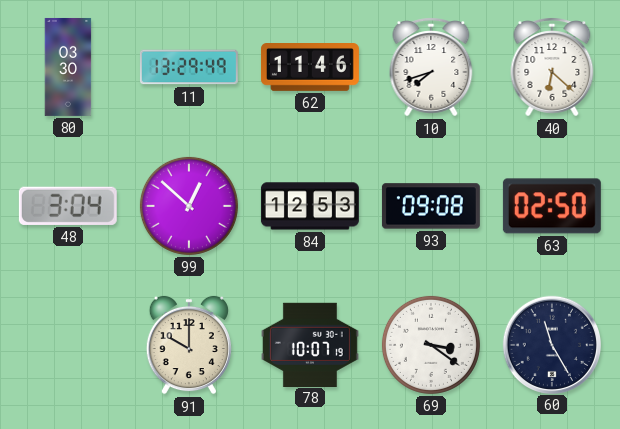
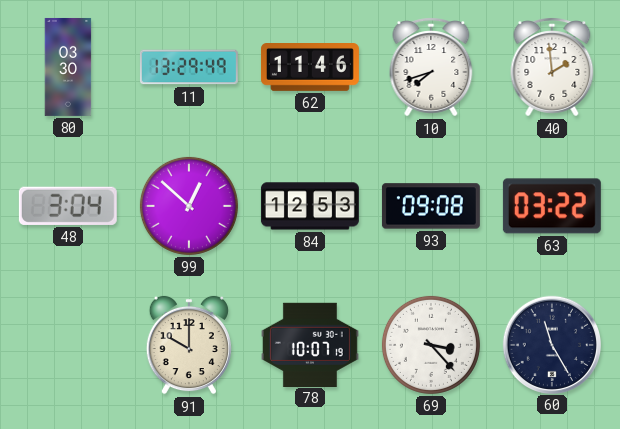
40: 6:22 -> 1:59 (552, 67)
63: 02:50 -> 03:22 (552, 206)
69: 3:21 -> 3:23 (431, 345)
